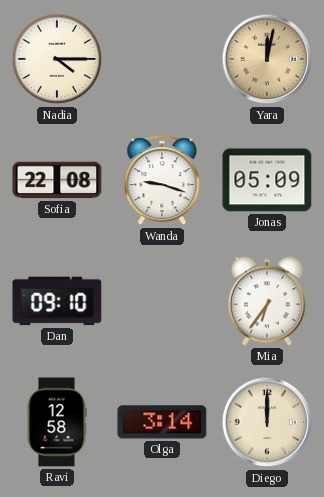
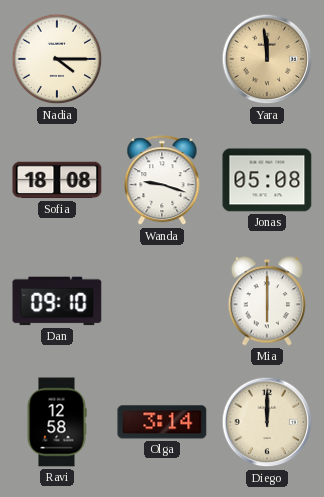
Yara: 12:02 -> 11:59 (267, 59)
Sofia: 22:08 -> 18:08 (57, 180)
Jonas: 05:09 -> 05:08 (267, 180)
Mia: 6:36 -> 6:00 (267, 301)
